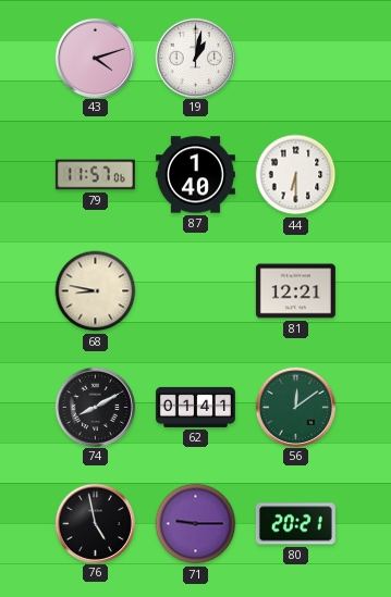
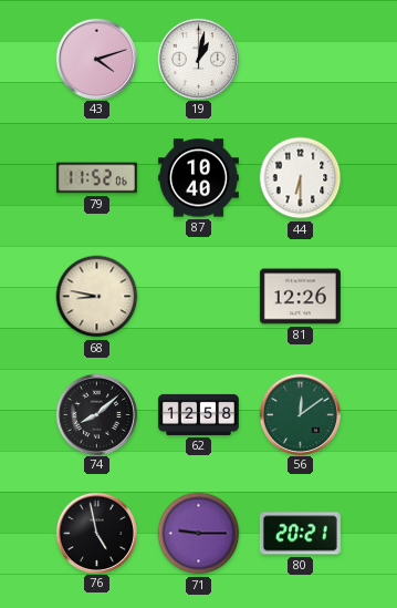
79: 11:57 -> 11:52 (96, 178)
87: 1:40 -> 10:40 (198, 178)
81: 12:21 -> 12:26 (300, 297)
74: 8:10 -> 8:08 (96, 414)
62: 01:41 -> 12:58 (198, 414)
